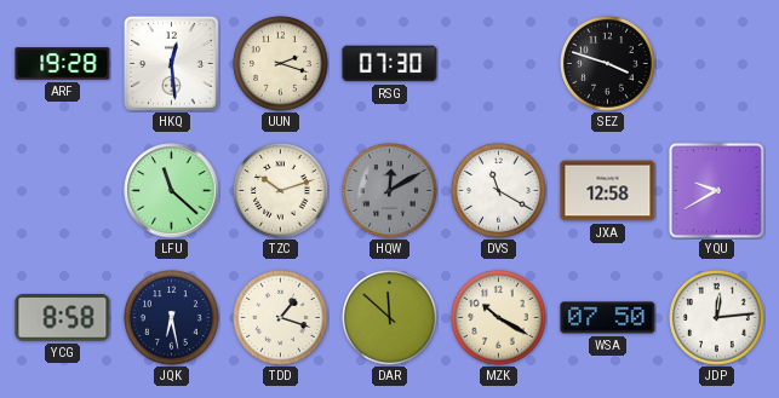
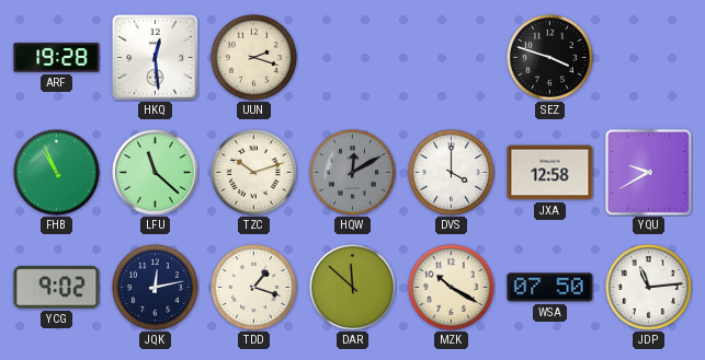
RSG: 07:30 -> none (390, 64)
FHB: none -> 10:56 (57, 173)
DVS: 11:20 -> 4:00 (452, 173)
YCG: 8:58 -> 9:02 (57, 288)
JQK: 6:28 -> 12:13 (156, 288)
JDP: 12:14 -> 11:14 (649, 288)
